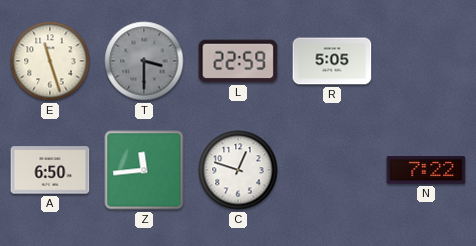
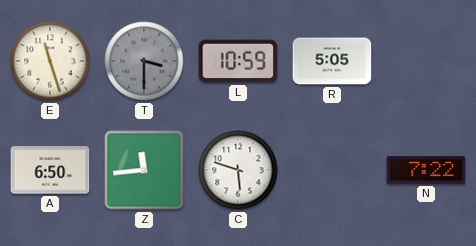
L: 22:59 -> 10:59 (238, 61)
C: 12:48 -> 5:48 (238, 170)
